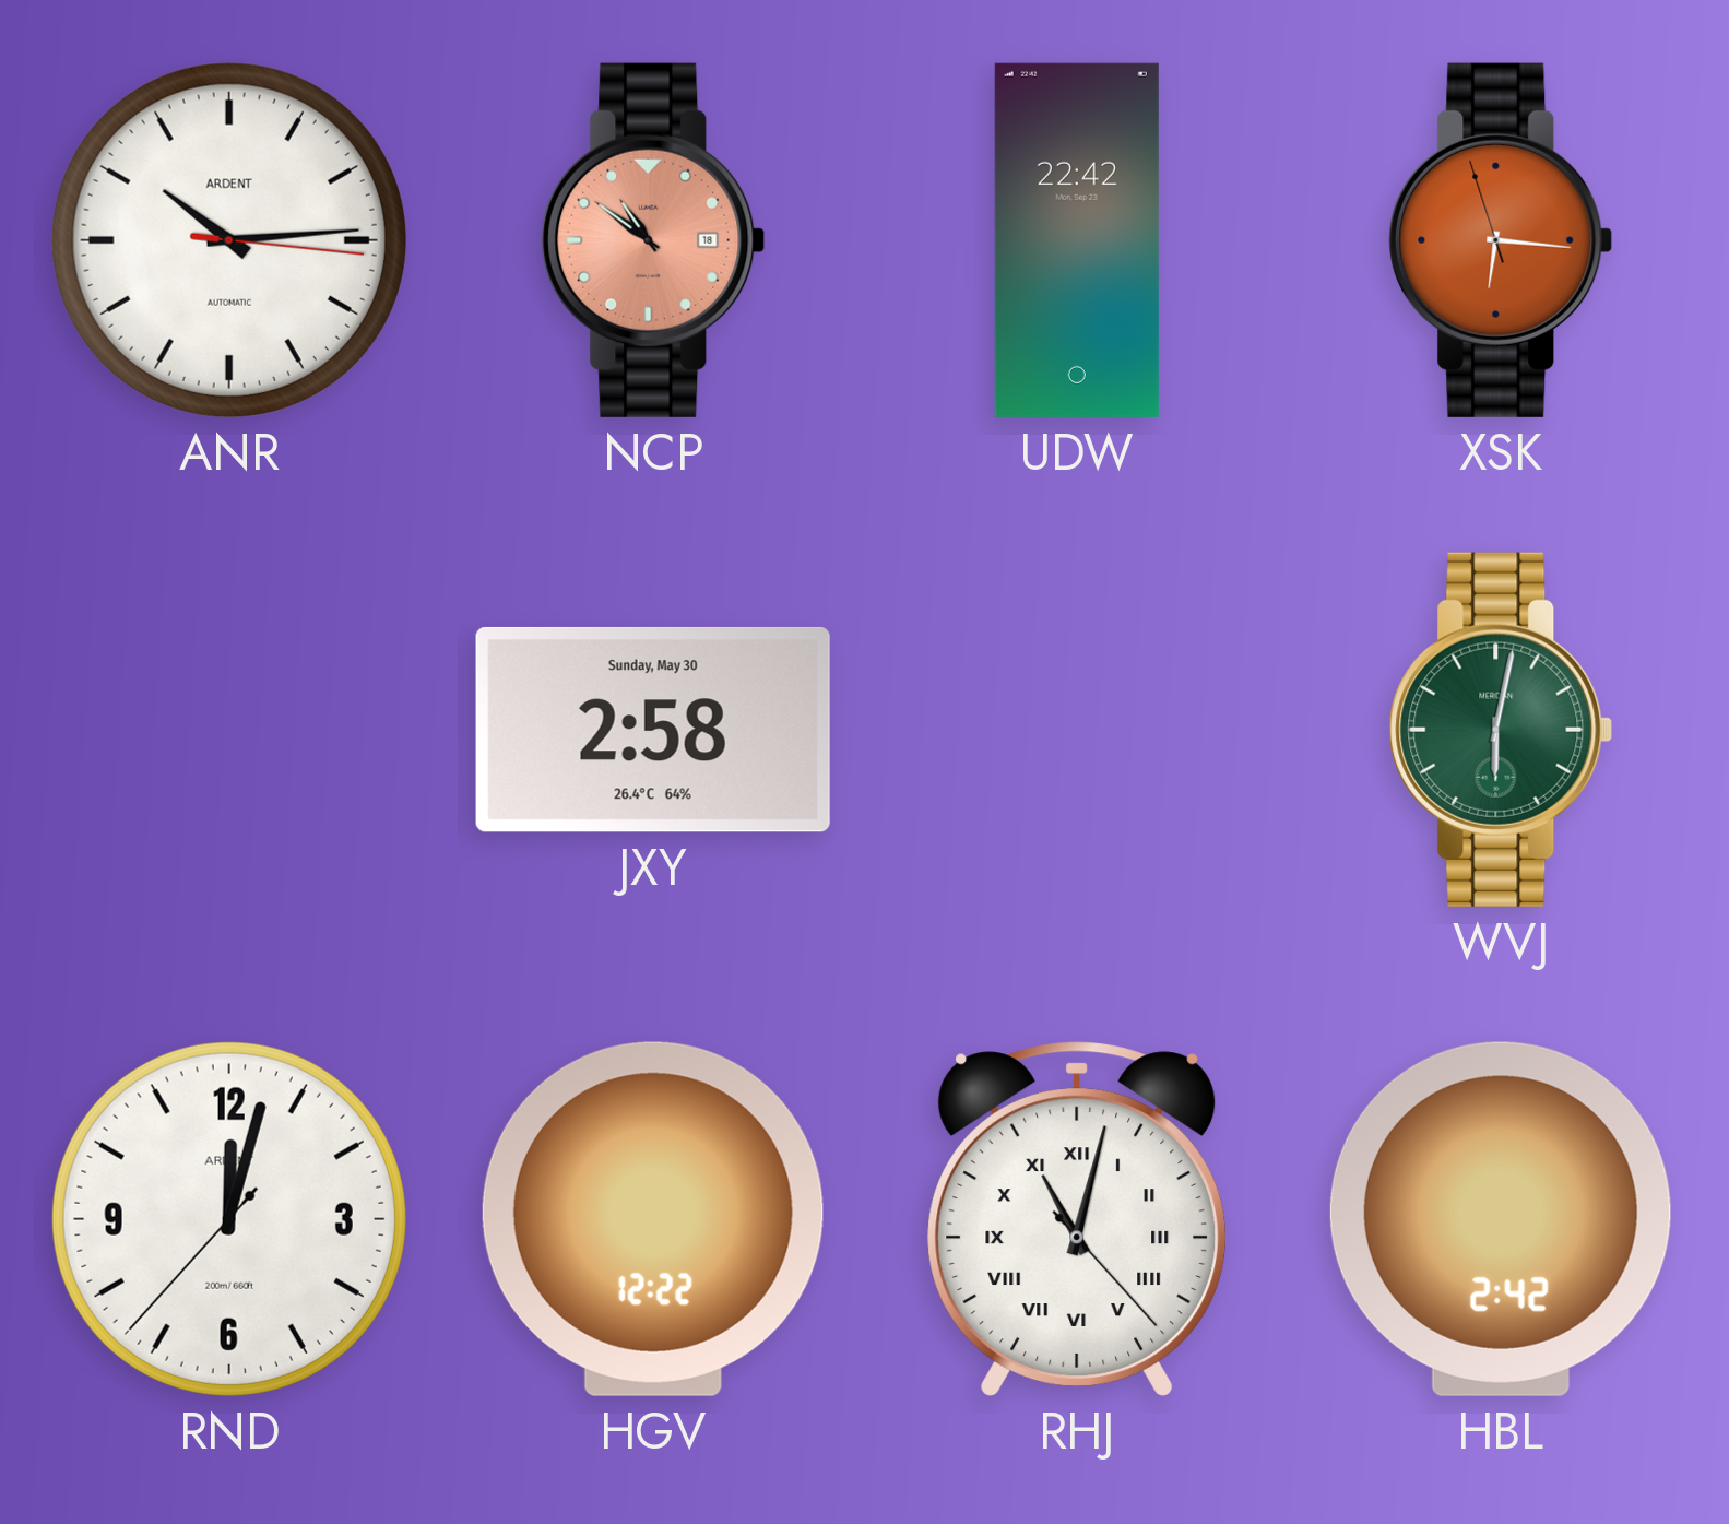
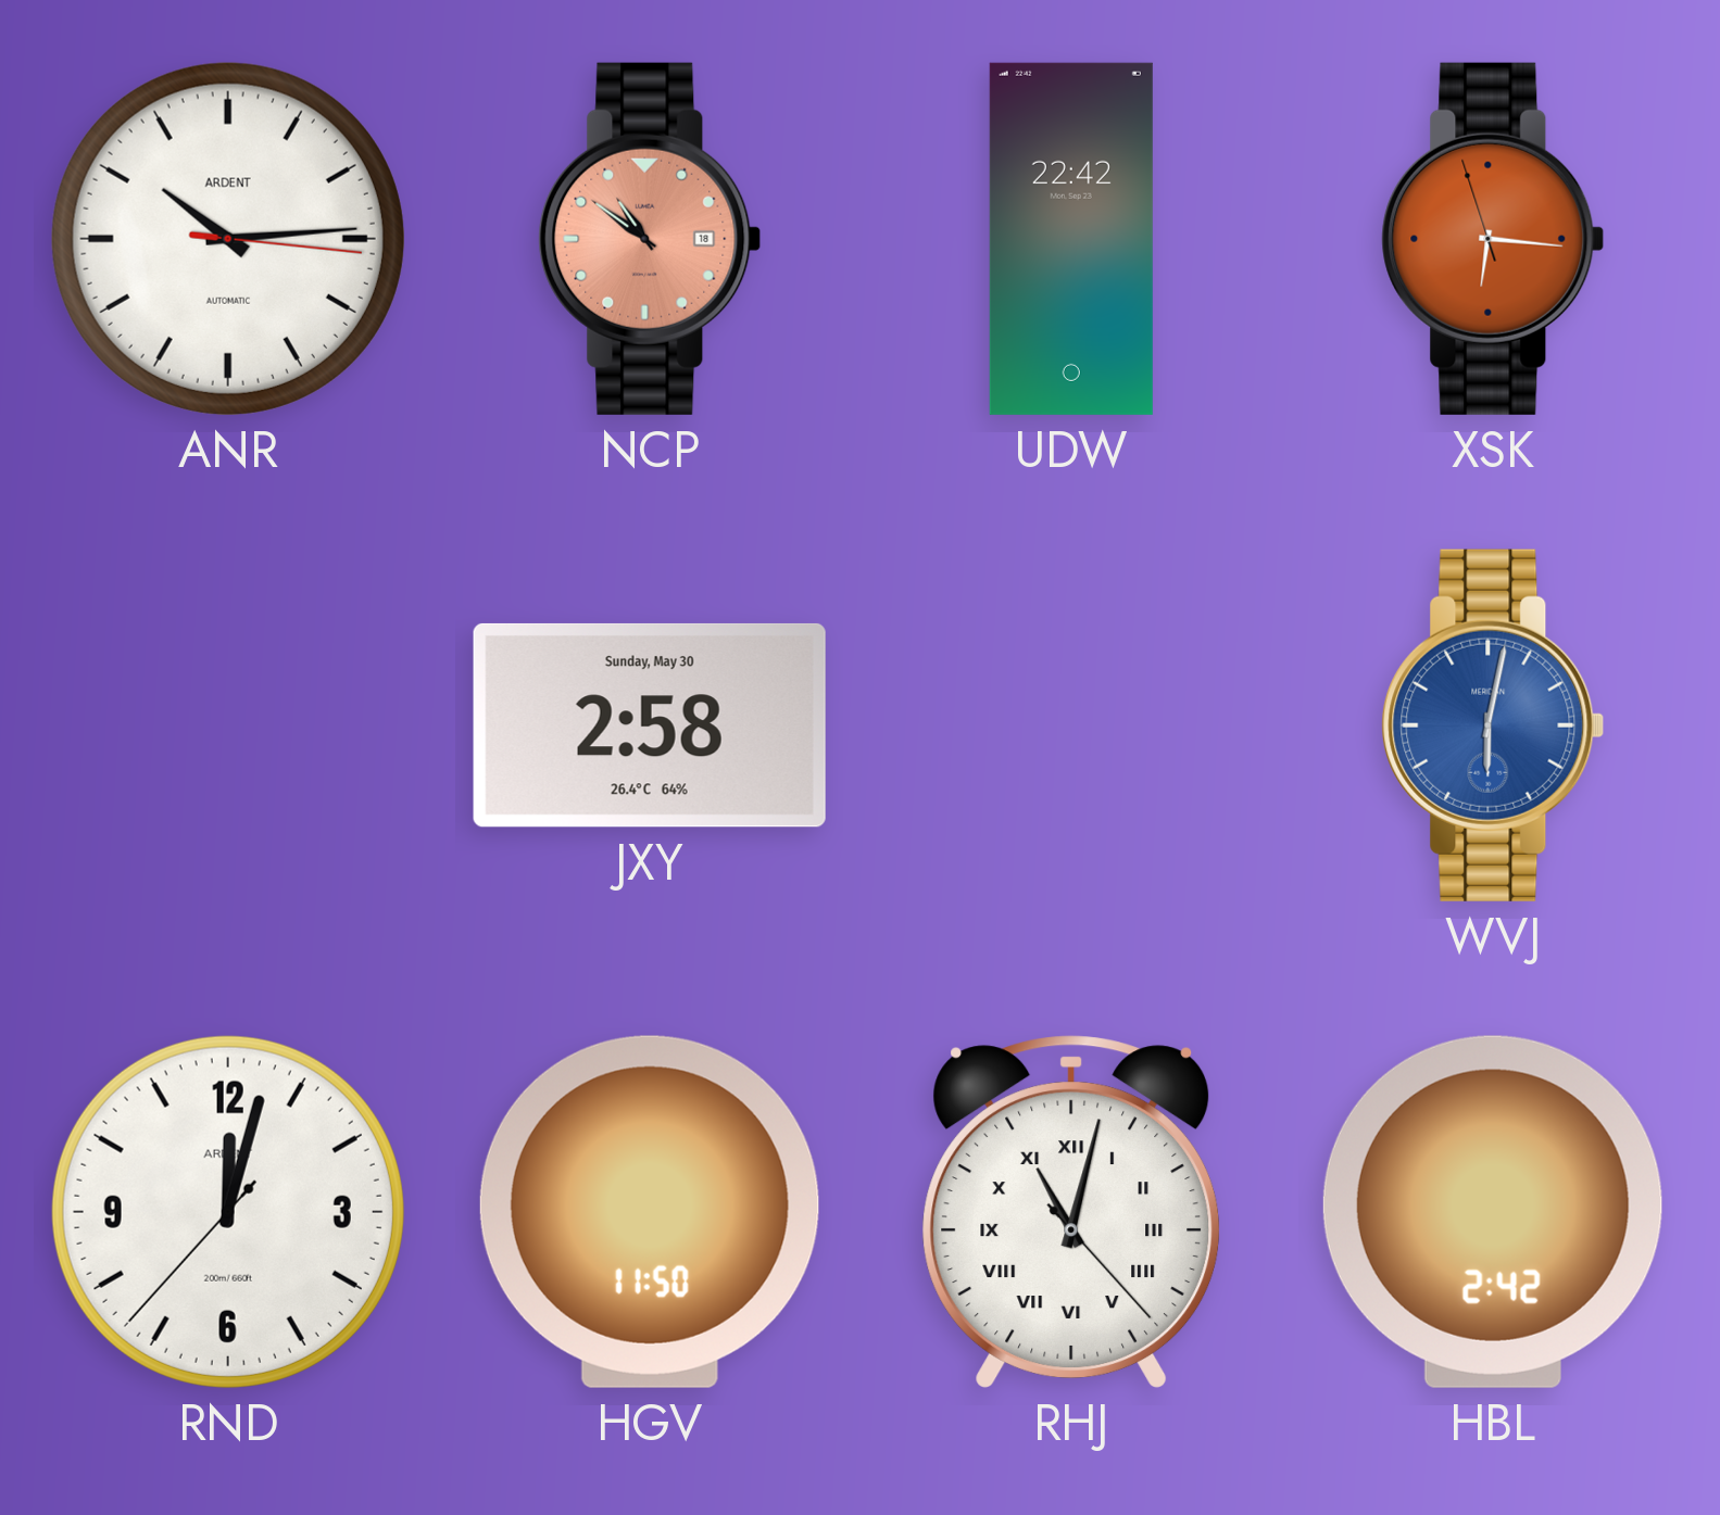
WVJ dial: green -> blue (1493, 725)
HGV: 12:22 -> 11:50 (650, 1212)
